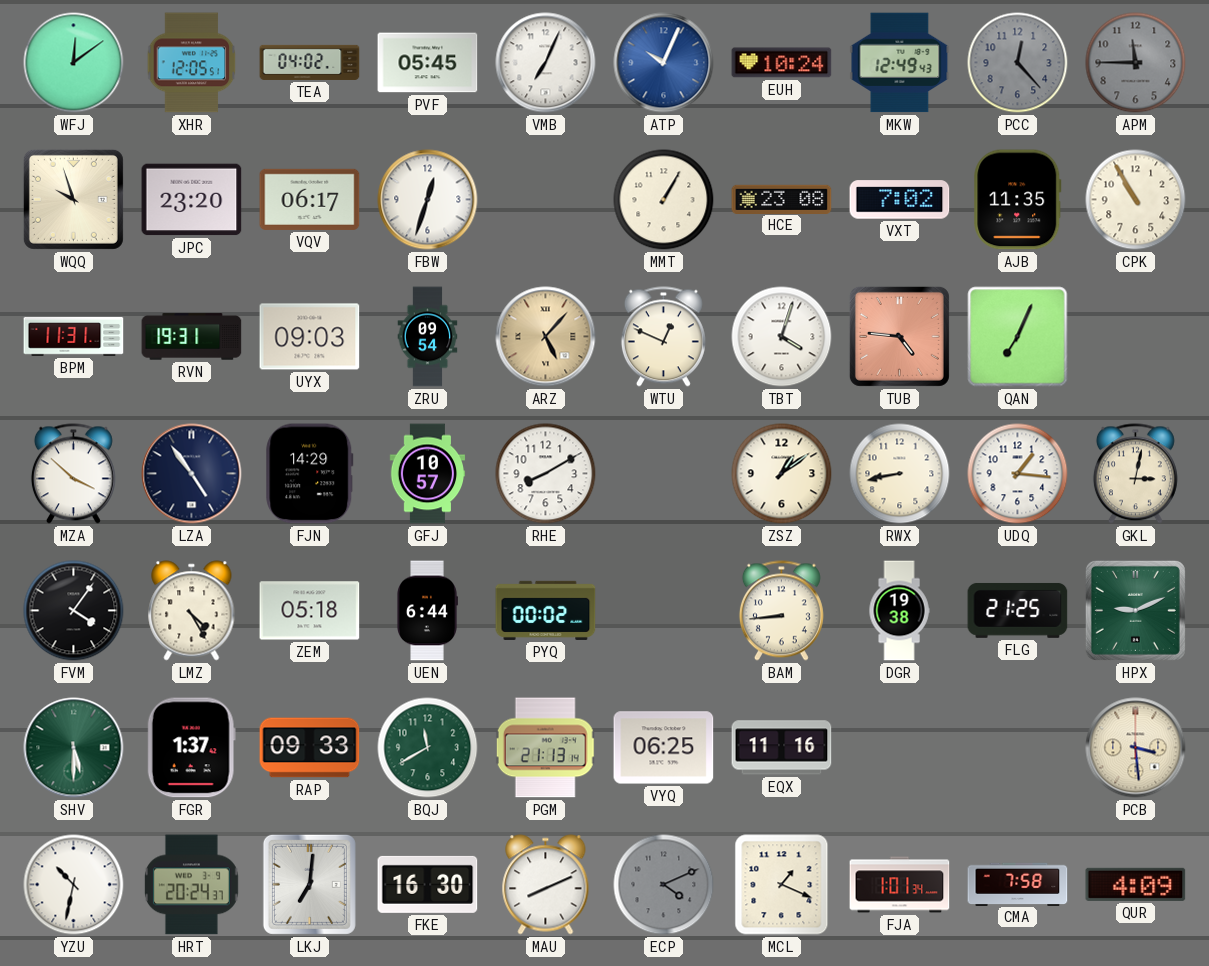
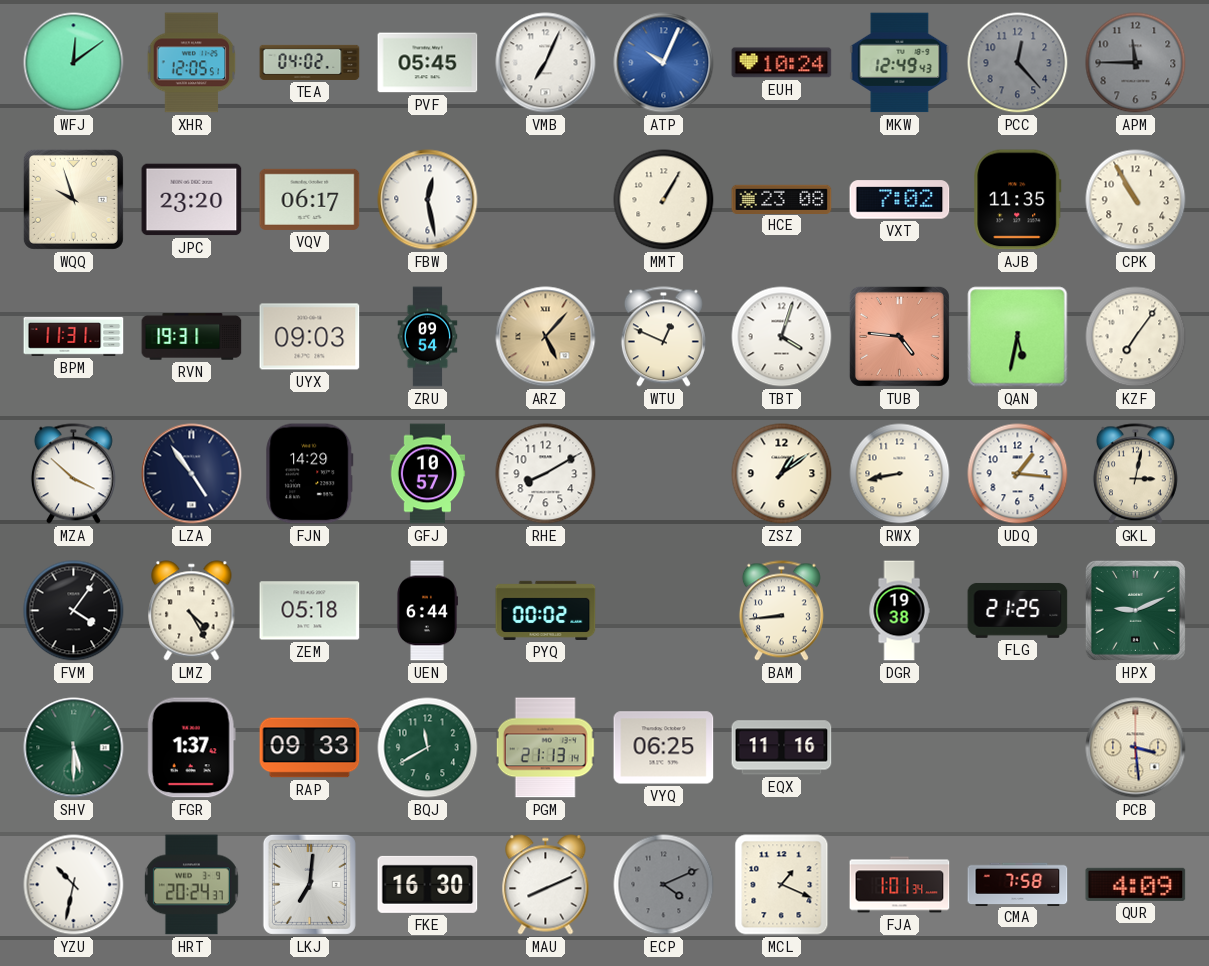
FBW: 12:33 -> 12:28 (428, 200)
QAN: 7:04 -> 5:32 (1018, 337)
KZF: none -> 7:06 (1136, 337)
